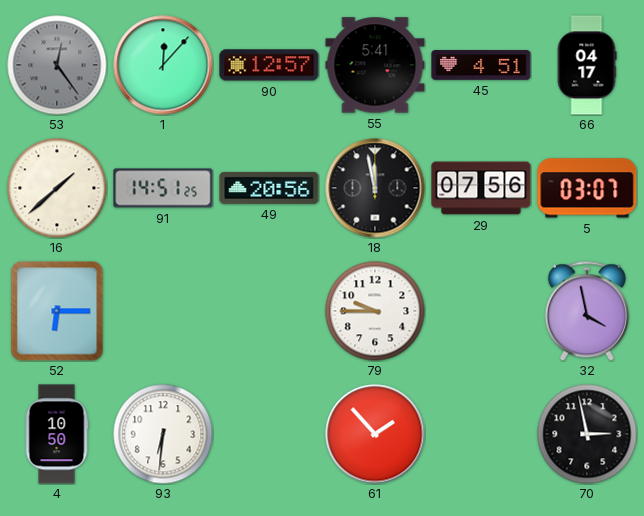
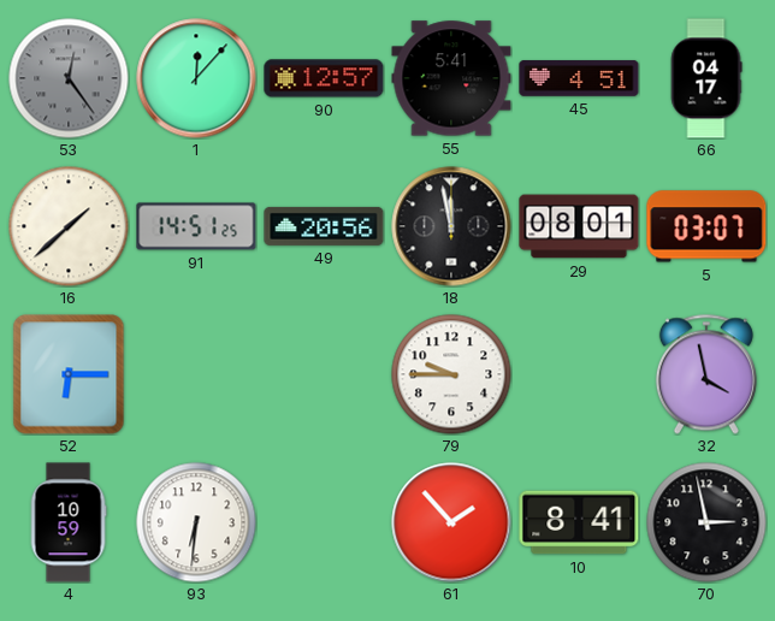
29: 07:56 -> 08:01 (579, 226)
4: 10:50 -> 10:59 (69, 522)
10: none -> 8:41 (579, 522)
